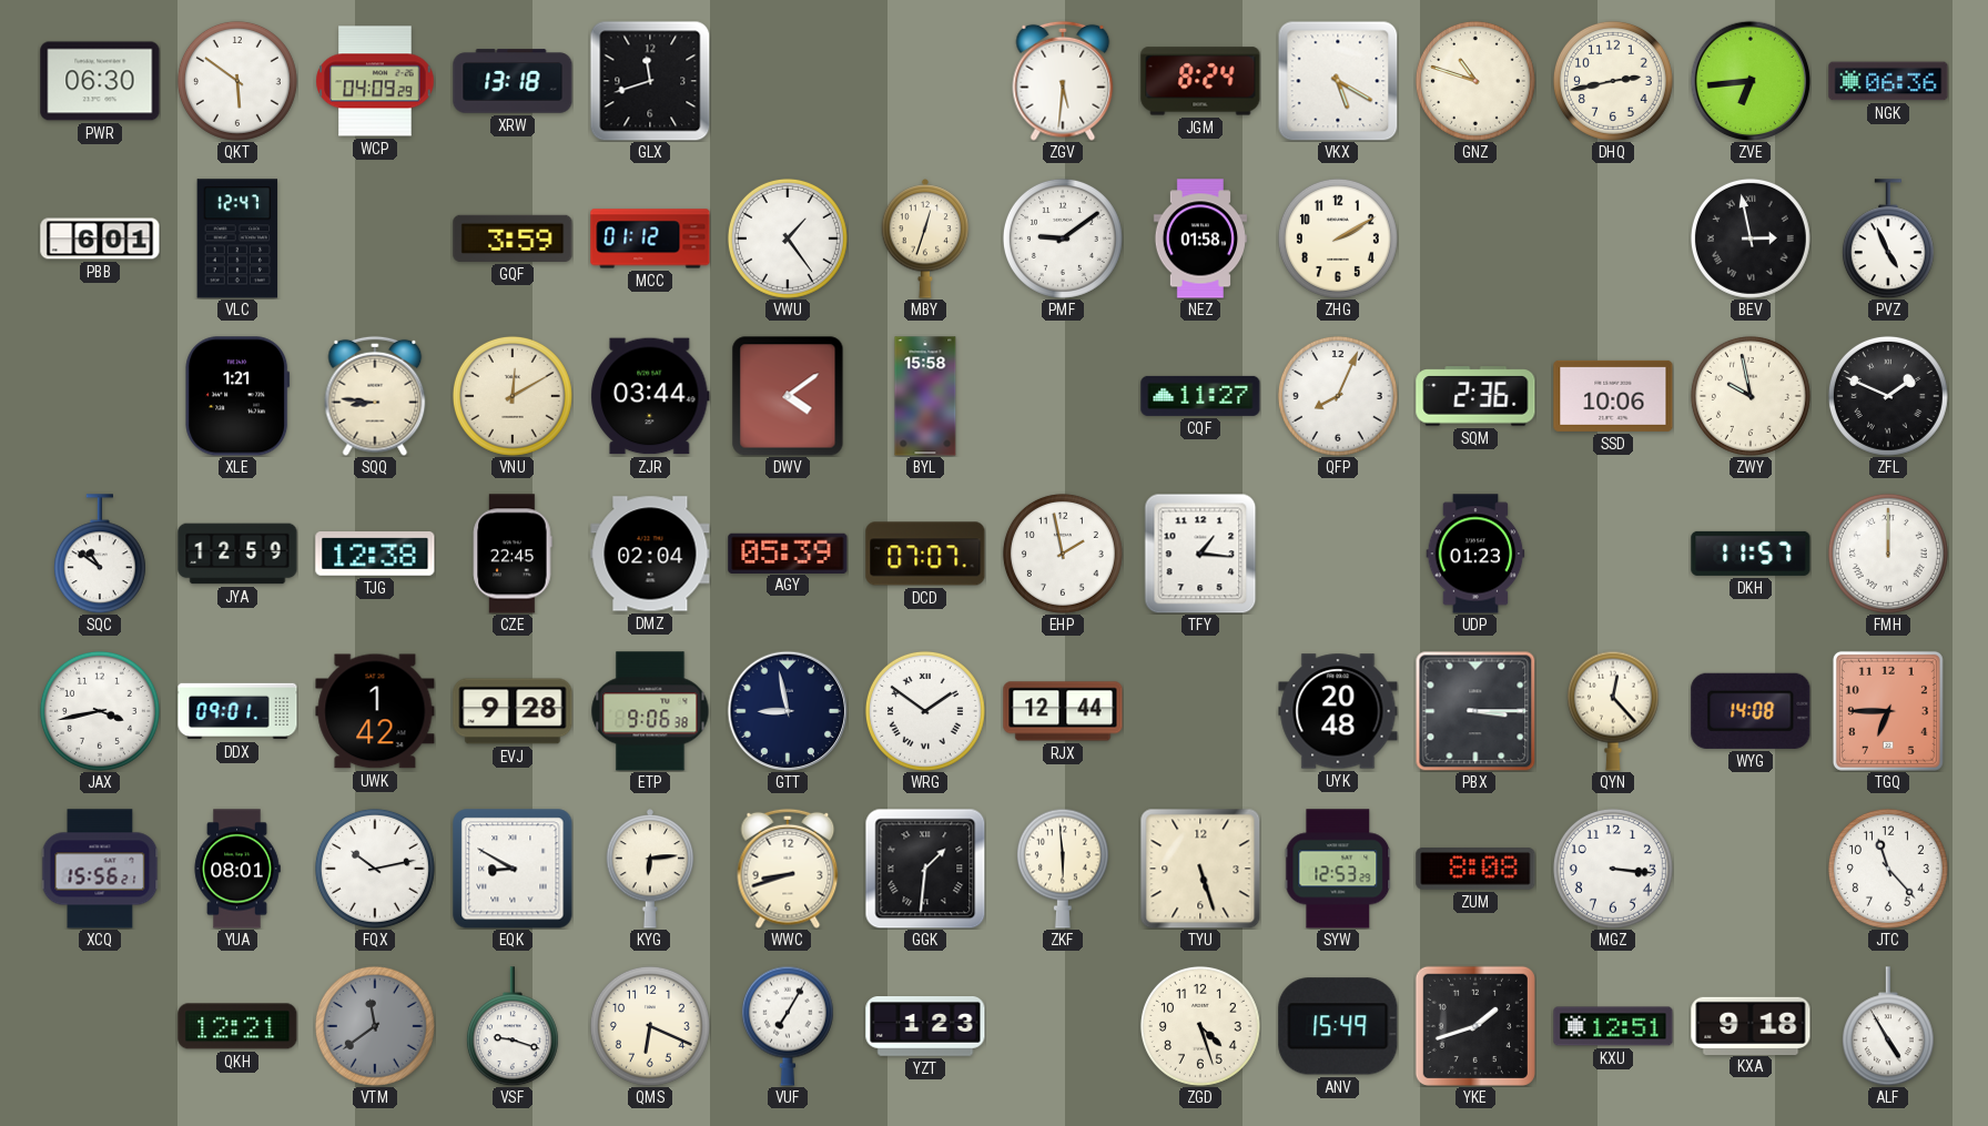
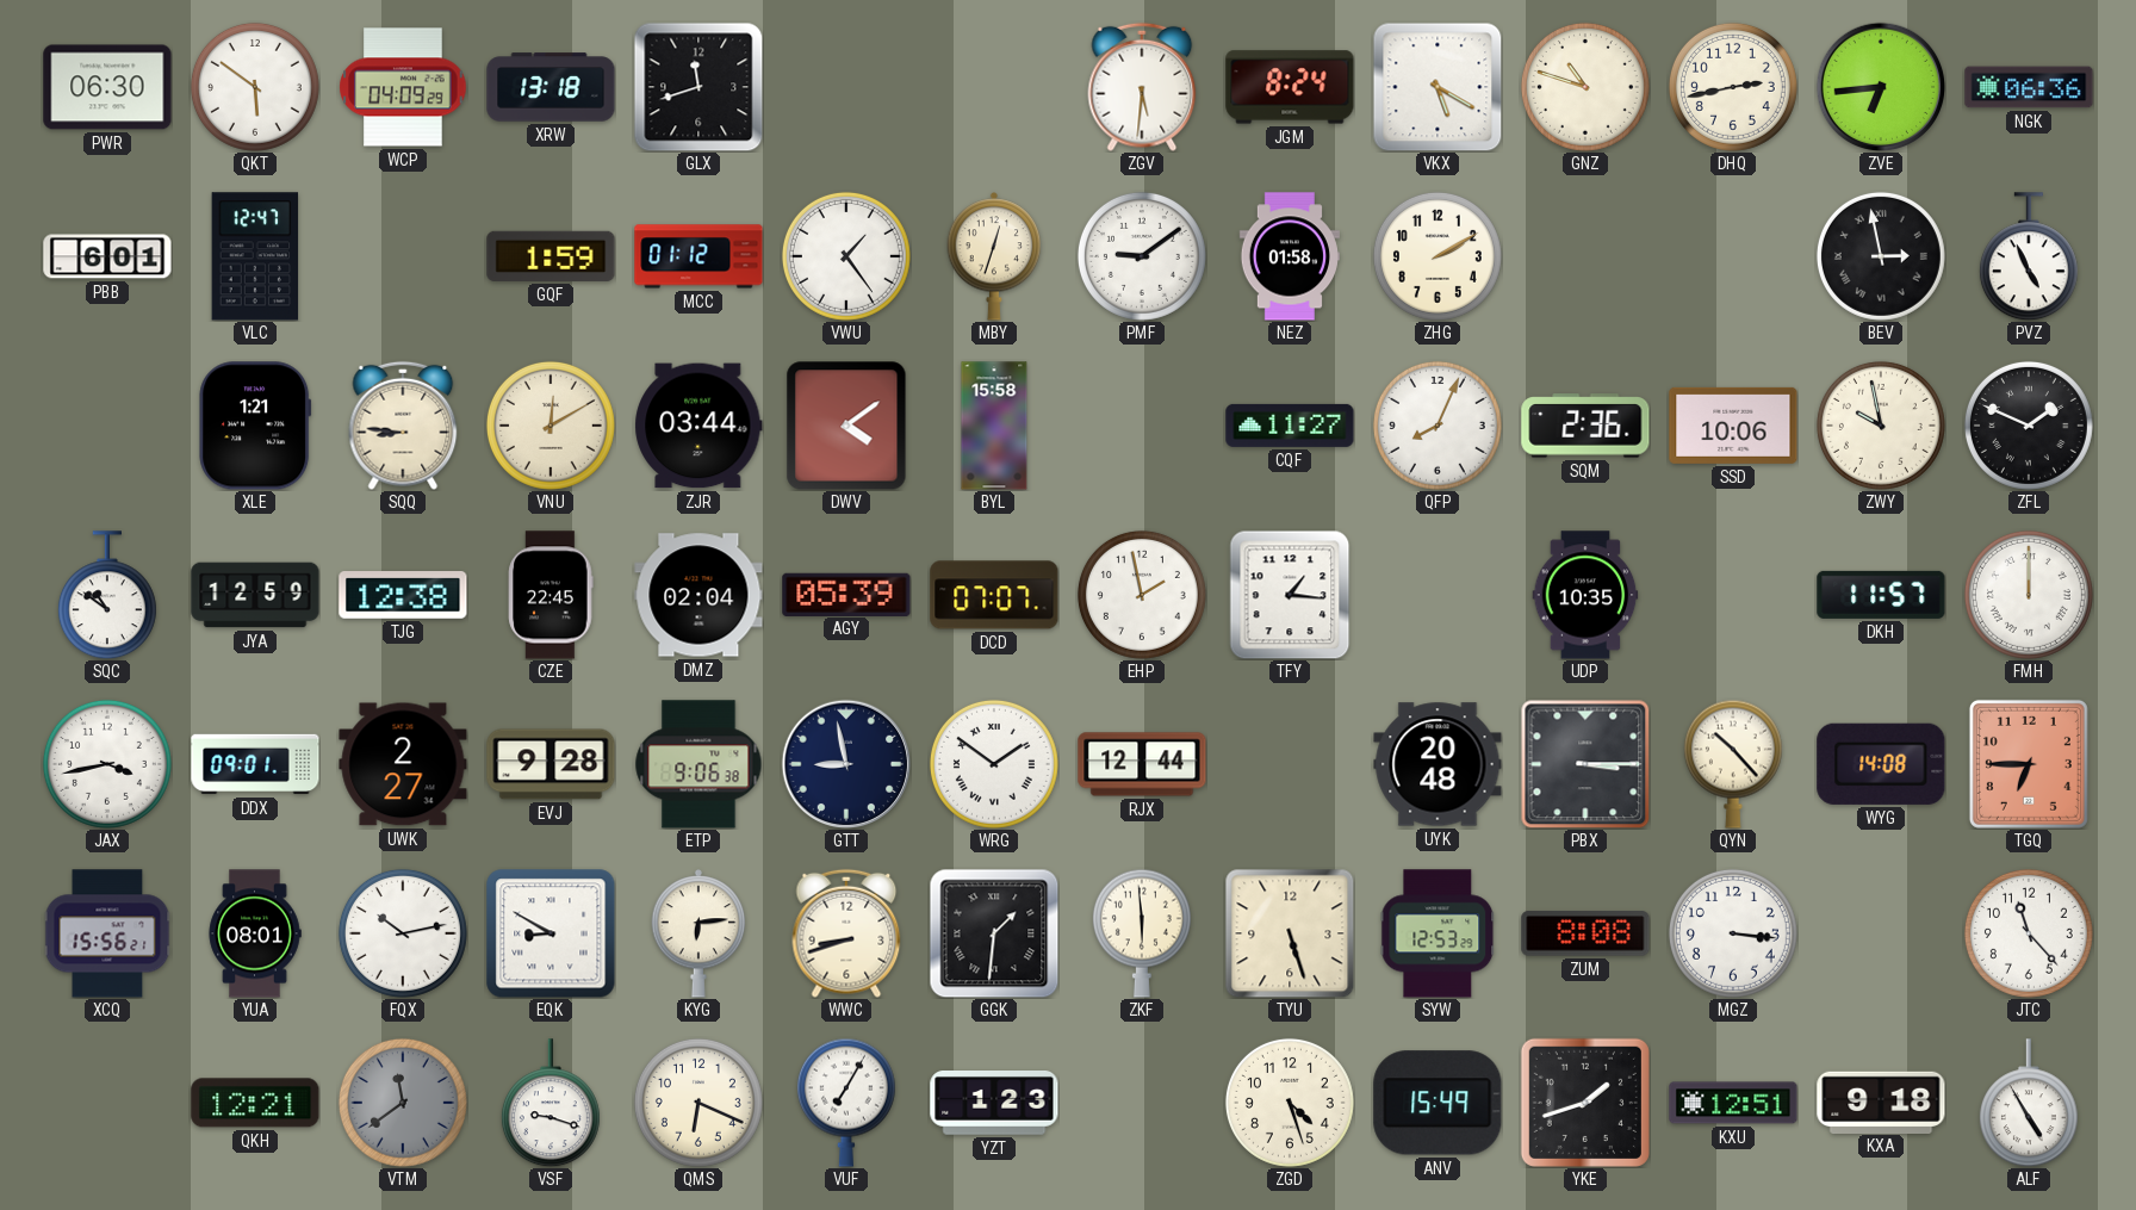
GQF: 3:59 -> 1:59 (551, 256)
UDP: 01:23 -> 10:35 (1585, 595)
UWK: 1:42 -> 2:27 (403, 764)
QYN: 12:23 -> 10:23 (1733, 764)
